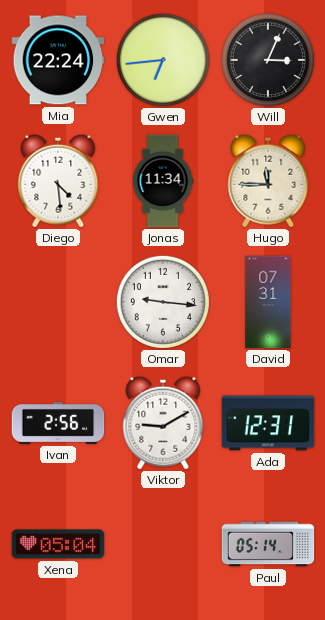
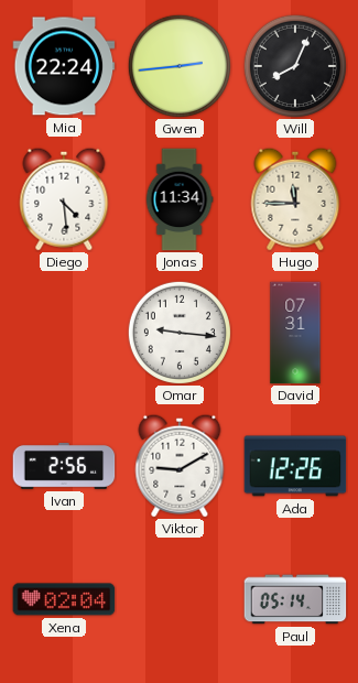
Gwen: 6:44 -> 2:44 (180, 66)
Will: 3:04 -> 8:04 (295, 66)
Ada: 12:31 -> 12:26 (295, 466)
Xena: 05:04 -> 02:04 (64, 599)
